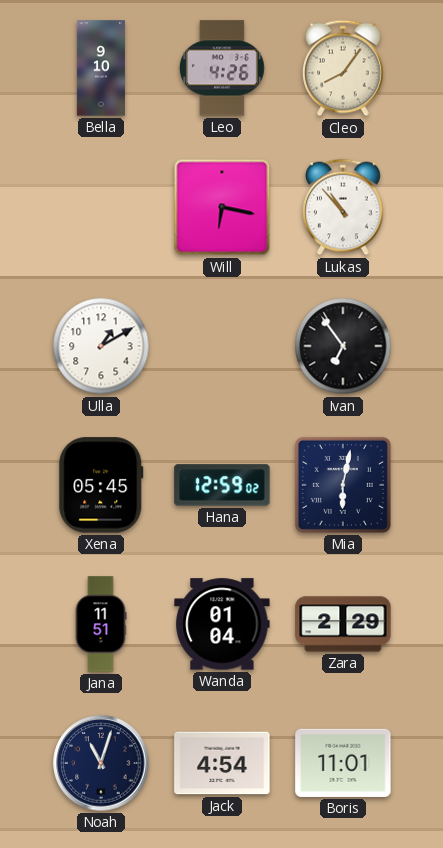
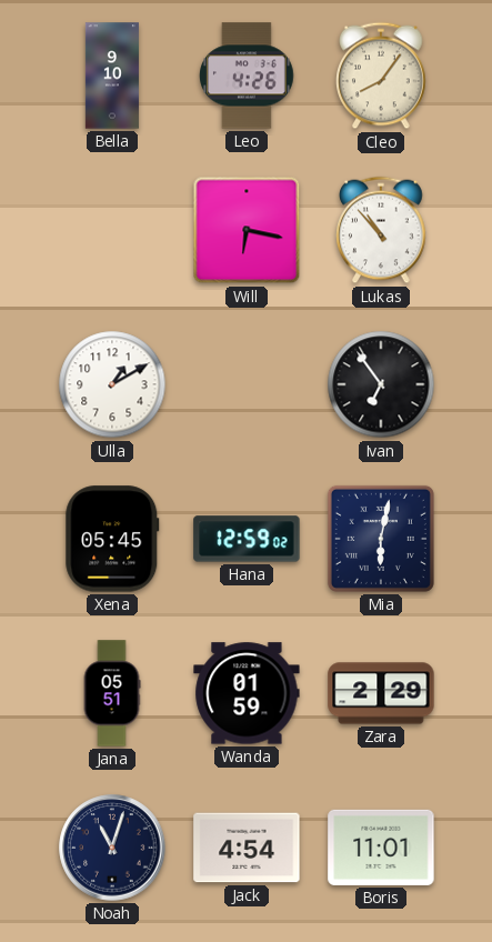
Jana: 11:51 -> 05:51 (112, 693)
Wanda: 01:04 -> 01:59 (247, 693)
